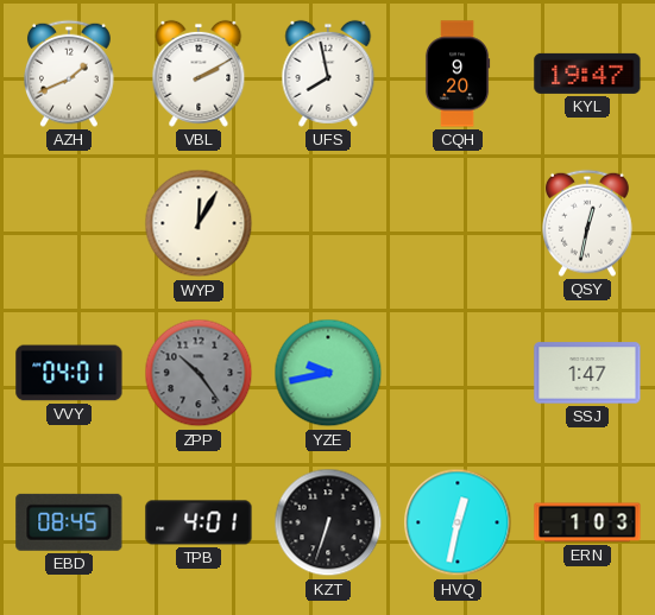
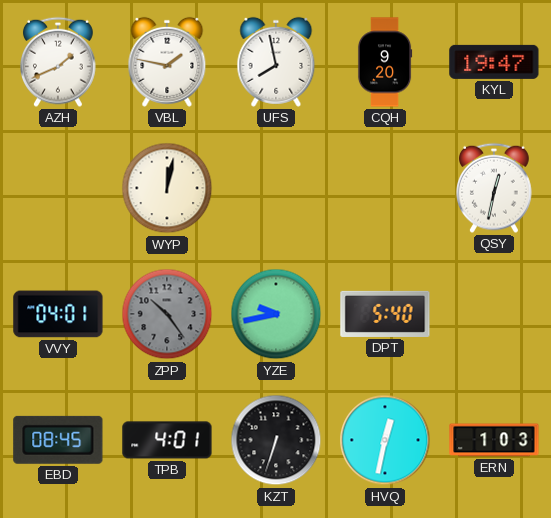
VBL: 2:10 -> 1:47 (167, 62)
WYP: 12:05 -> 12:02 (167, 188)
DPT: none -> 5:40 (385, 314)
SSJ: 1:47 -> none (587, 373)
